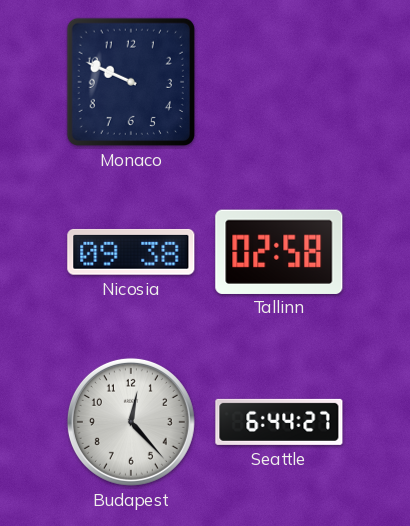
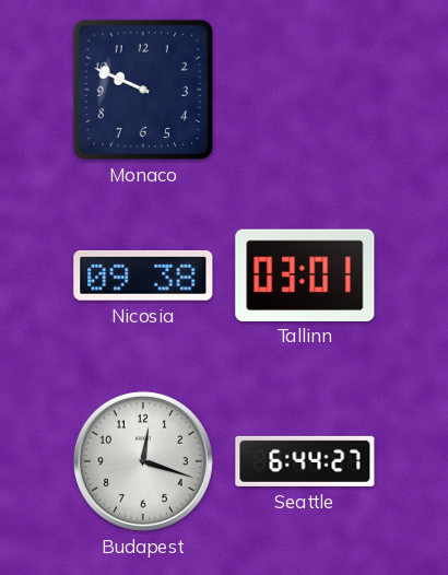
Tallinn: 02:58 -> 03:01 (305, 274)
Budapest: 12:23 -> 12:18 (143, 461)
